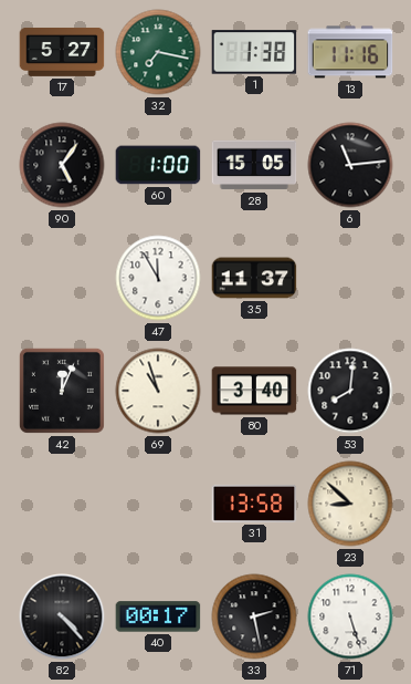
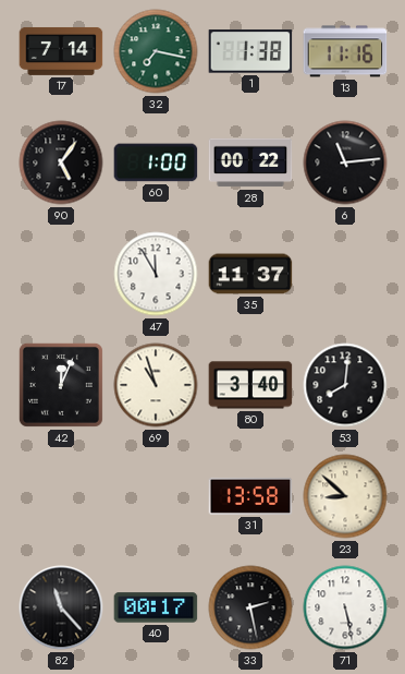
17: 5:27 -> 7:14 (61, 51)
28: 15:05 -> 00:22 (250, 163)
82: 4:23 -> 11:23 (61, 607)
71: 5:27 -> 5:28 (345, 607)
